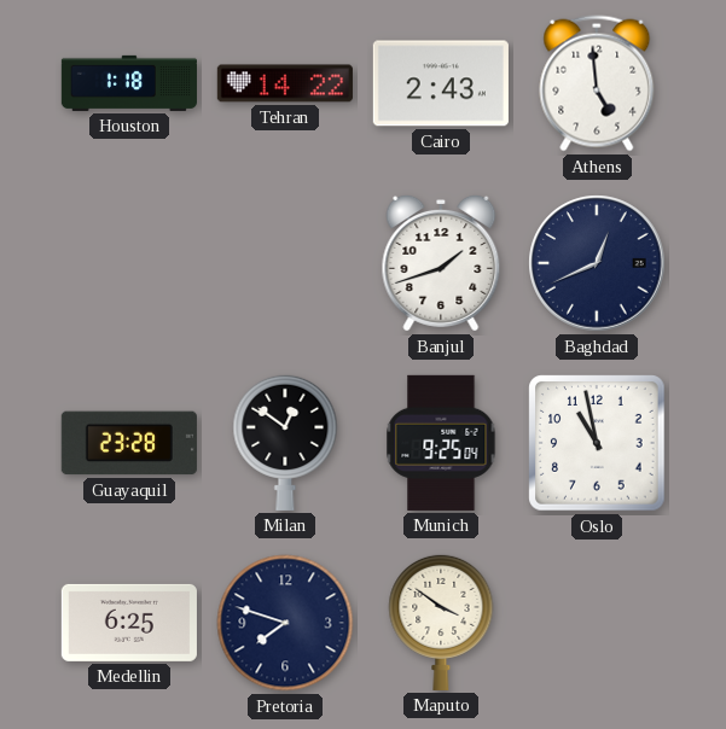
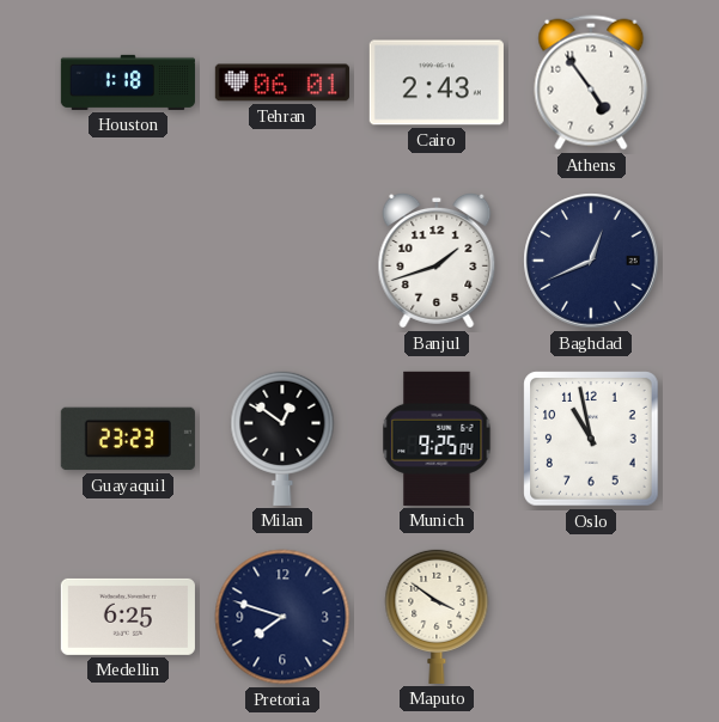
Tehran: 14:22 -> 06:01 (282, 82)
Athens: 4:59 -> 4:54 (591, 82)
Guayaquil: 23:28 -> 23:23 (128, 439)
